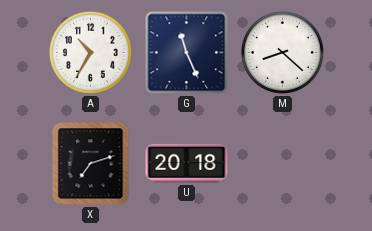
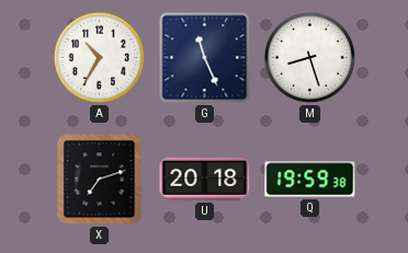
M: 8:22 -> 8:27 (309, 57)
Q: none -> 19:59 (310, 180)
